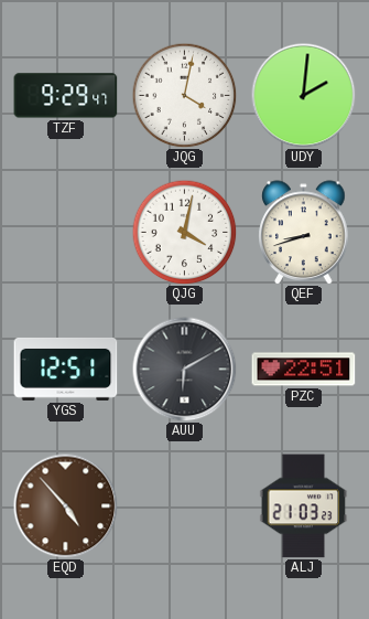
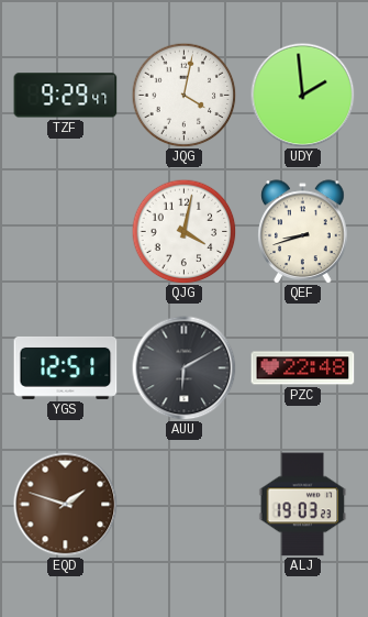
UDY: 2:01 -> 1:59 (302, 95)
PZC: 22:51 -> 22:48 (303, 368)
EQD: 4:53 -> 1:48 (65, 504)
ALJ: 21:03 -> 19:03 (303, 505)
